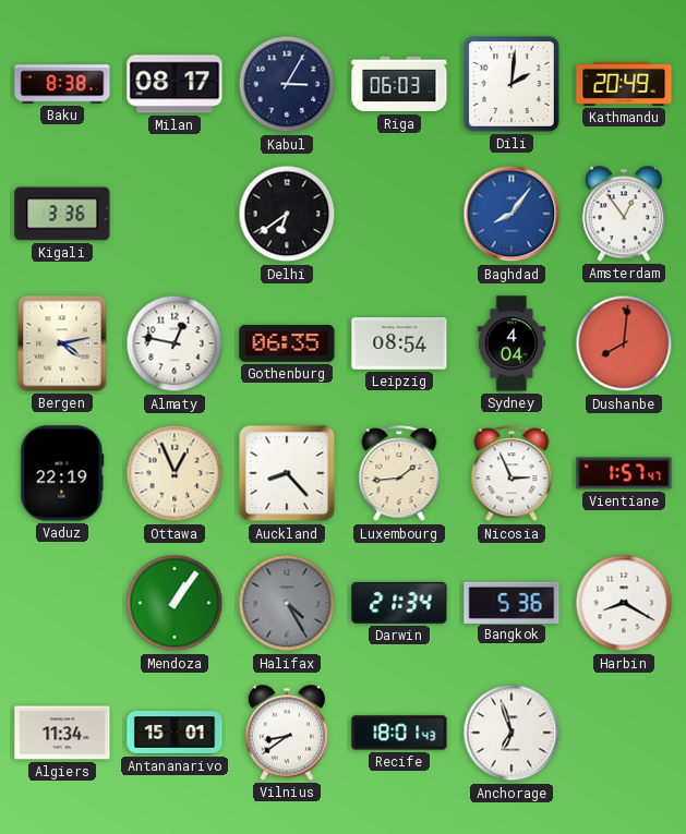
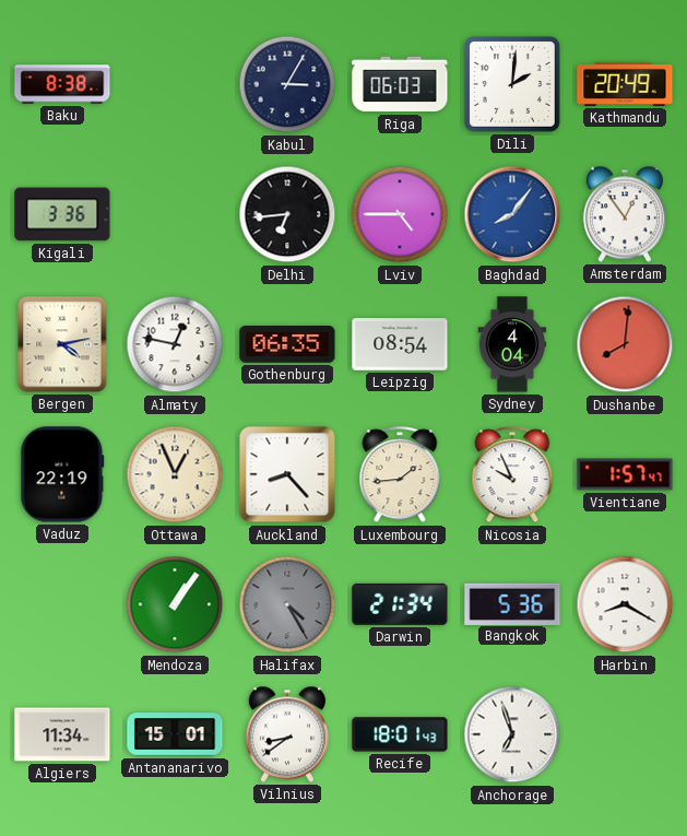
Milan: 08:17 -> none (174, 84)
Delhi: 6:39 -> 6:44 (287, 214)
Lviv: none -> 4:45 (400, 214)
Nicosia: 2:56 -> 9:56 (512, 475)
